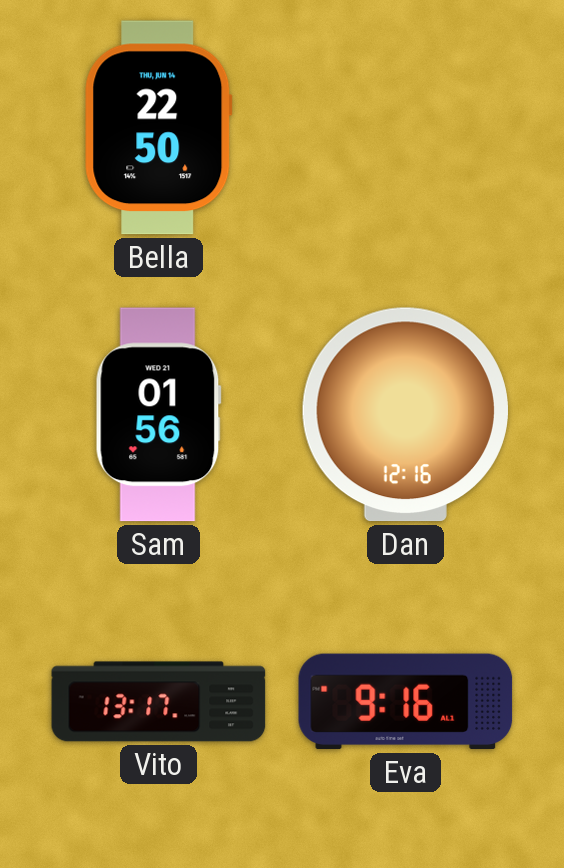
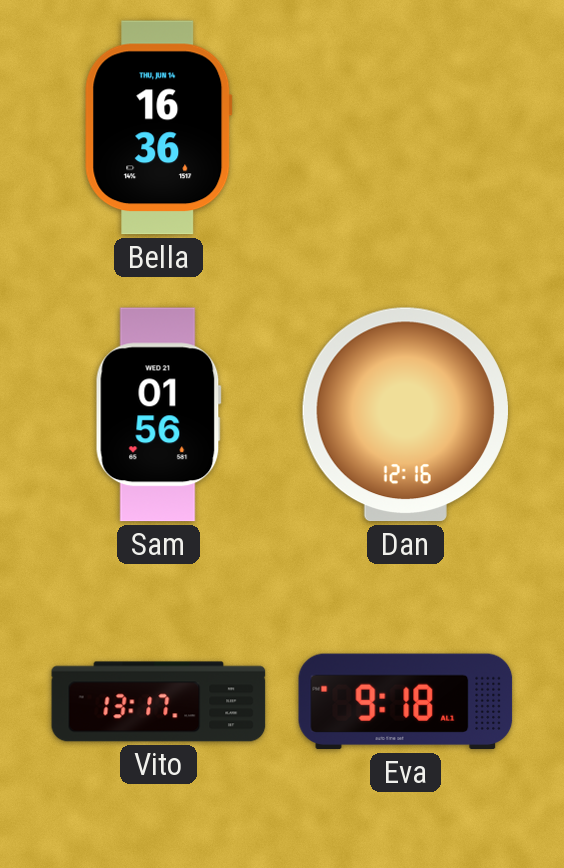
Bella: 22:50 -> 16:36 (159, 128)
Eva: 9:16 -> 9:18 (406, 702)
